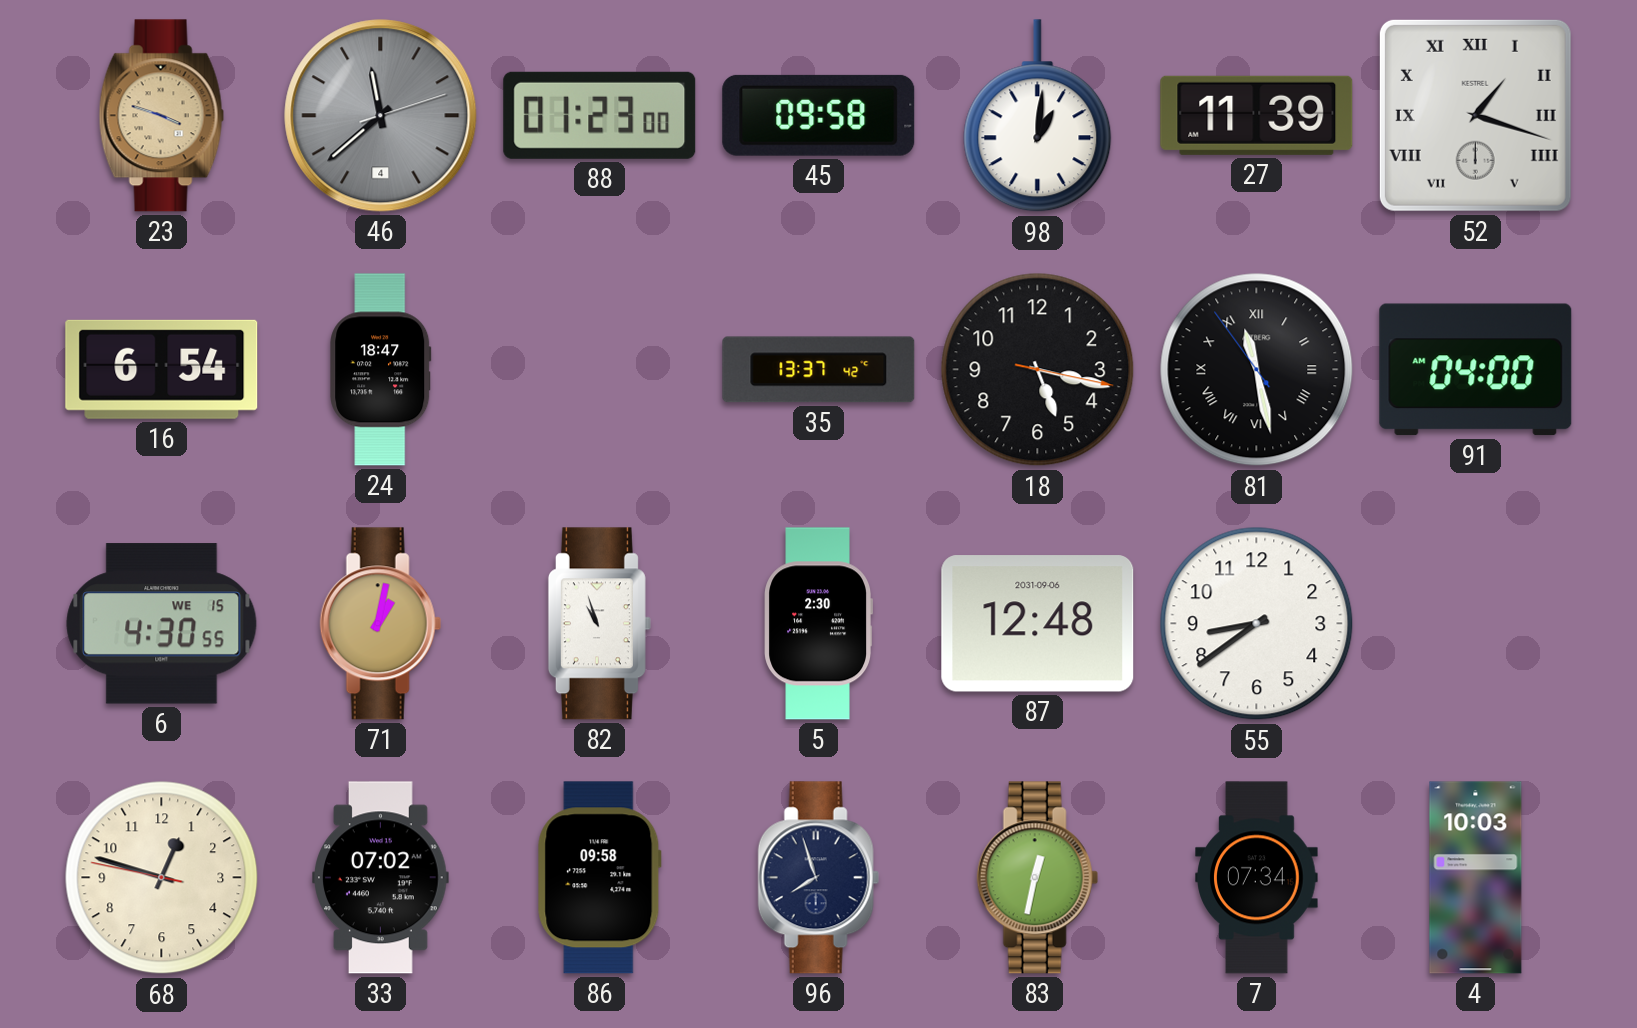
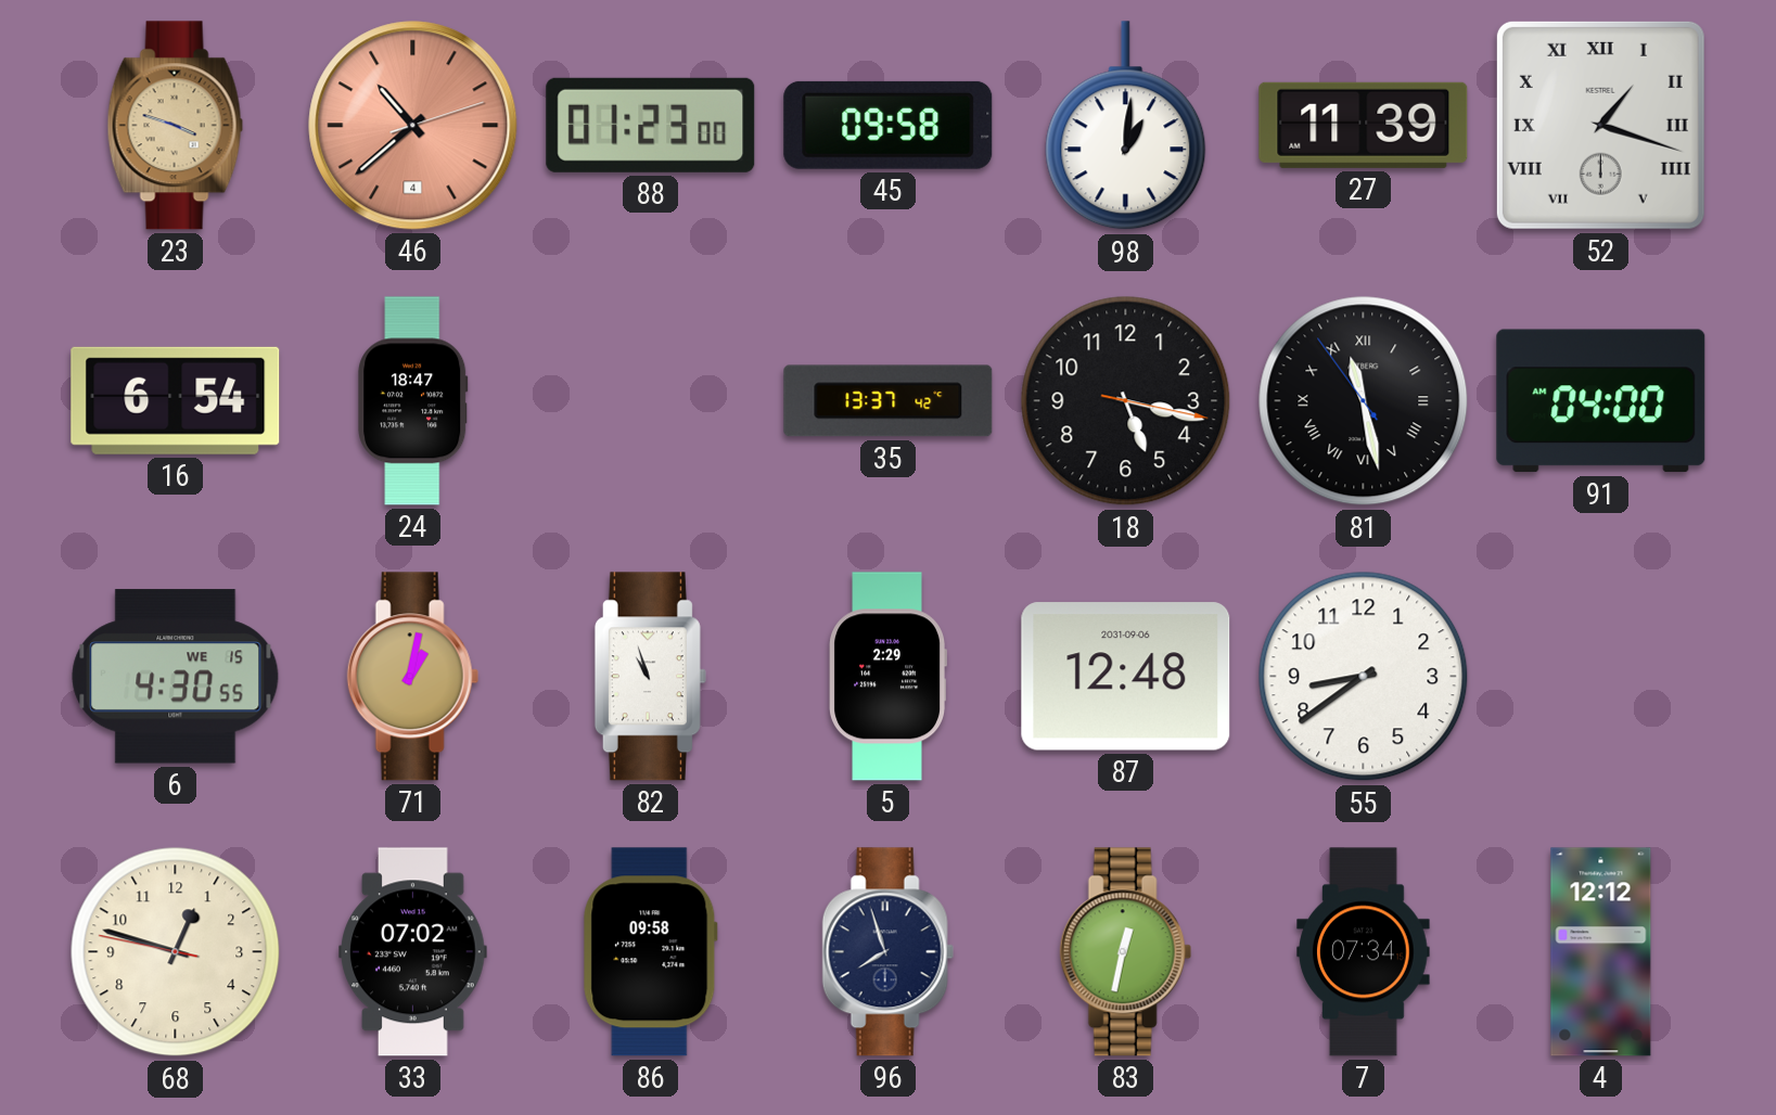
46: 11:38 -> 10:38 (413, 126)
46 dial: grey -> salmon (413, 126)
5: 2:30 -> 2:29 (887, 677)
4: 10:03 -> 12:12 (1601, 952)
